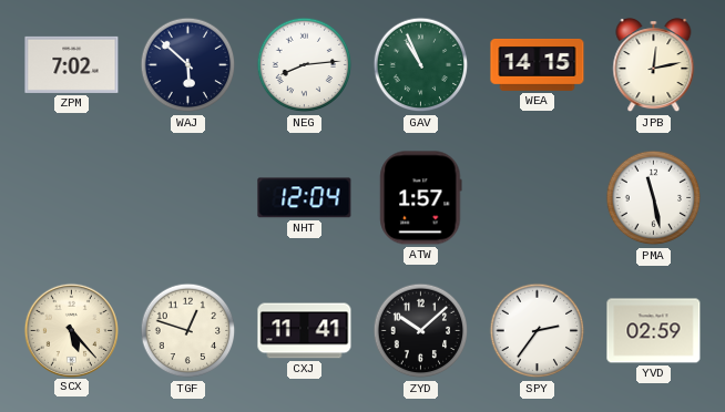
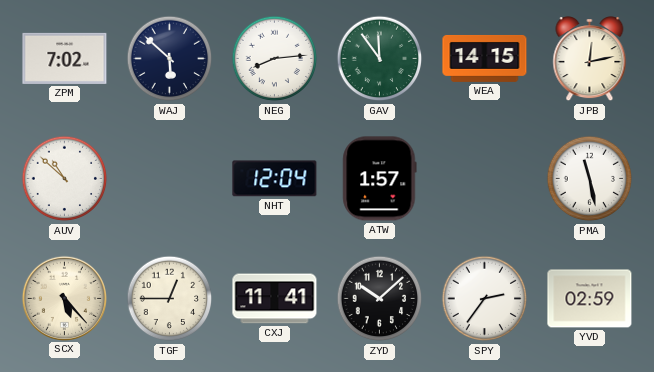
GAV: 10:56 -> 11:54 (380, 59)
AUV: none -> 10:52 (65, 179)
TGF: 12:48 -> 12:45 (170, 299)
